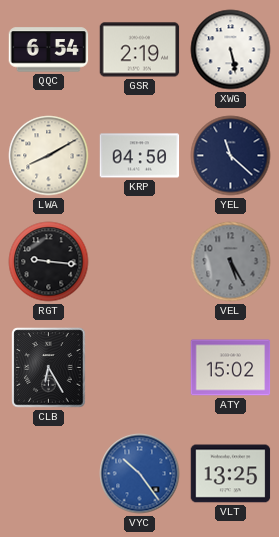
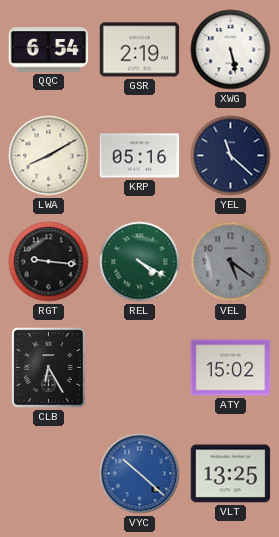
KRP: 04:50 -> 05:16 (140, 156)
REL: none -> 4:20 (140, 262)
VEL: 5:25 -> 5:21 (231, 262)
VYC: 10:24 -> 10:22 (140, 474)
